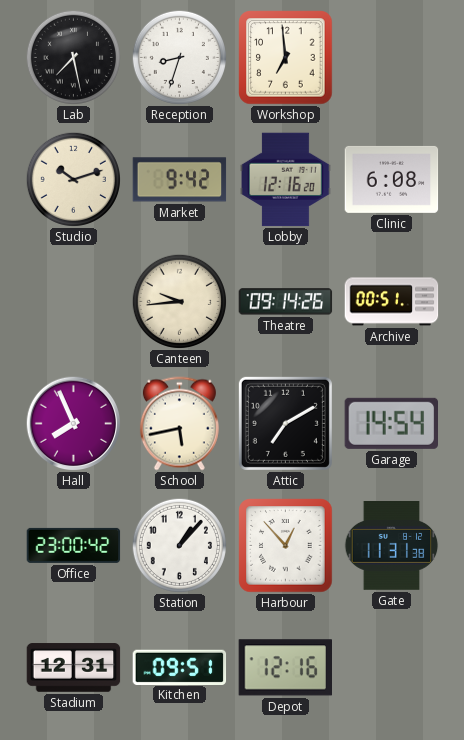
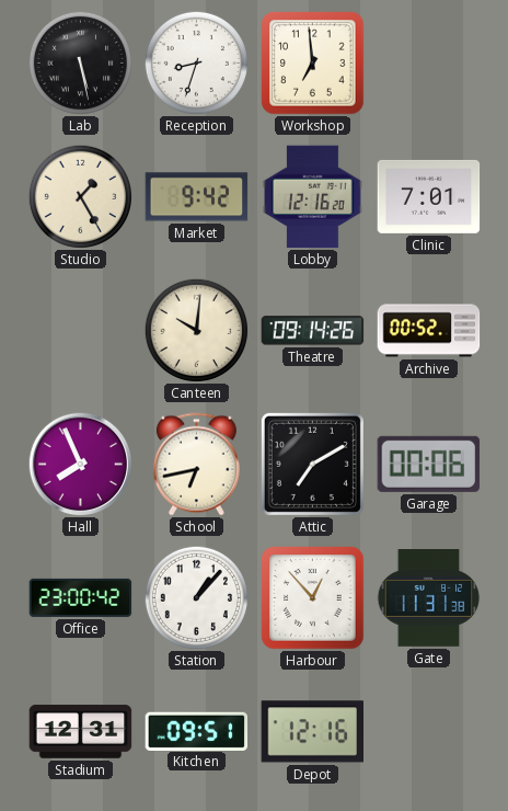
Lab: 7:28 -> 5:28 (80, 62)
Studio: 10:12 -> 1:25 (80, 196)
Clinic: 6:08 -> 7:01 (429, 196)
Canteen: 9:44 -> 10:01 (196, 330)
Archive: 00:51 -> 00:52 (429, 331)
School: 5:43 -> 6:43 (196, 465)
Garage: 14:54 -> 00:06 (428, 464)
